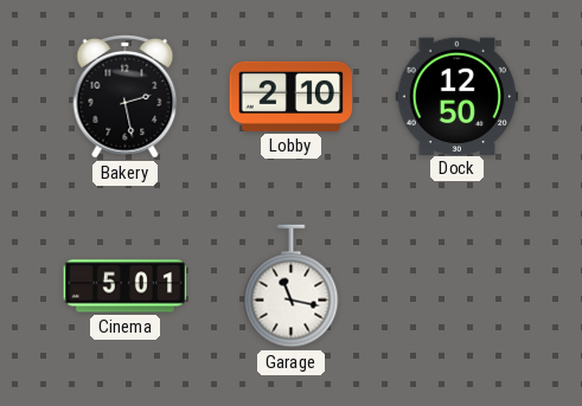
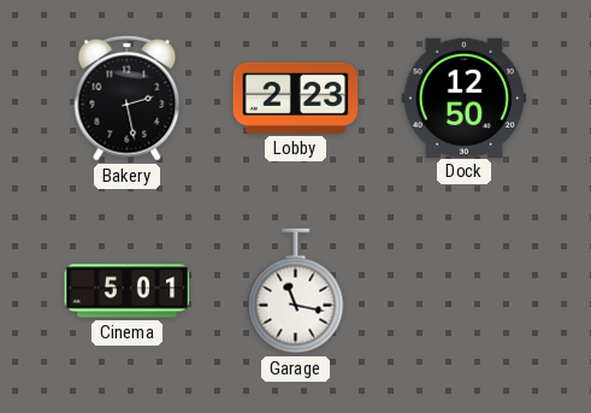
Lobby: 2:10 -> 2:23 (296, 98)
